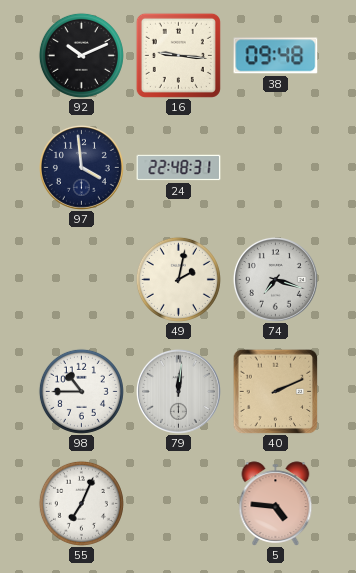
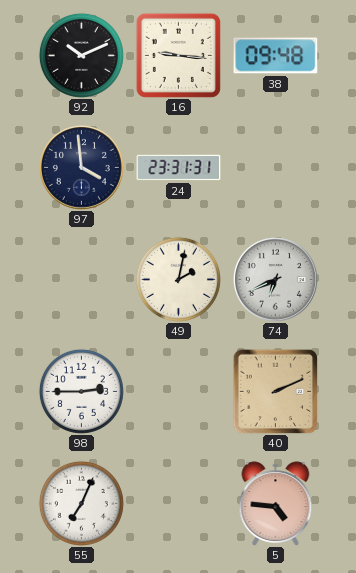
24: 22:48 -> 23:31 (179, 168)
74: 7:18 -> 6:41 (275, 279)
98: 10:45 -> 2:45 (81, 391)
79: 12:01 -> none (178, 391)
